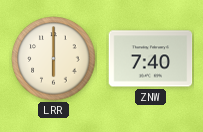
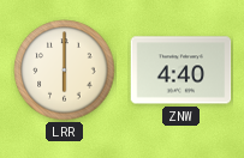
ZNW: 7:40 -> 4:40 (181, 71)
